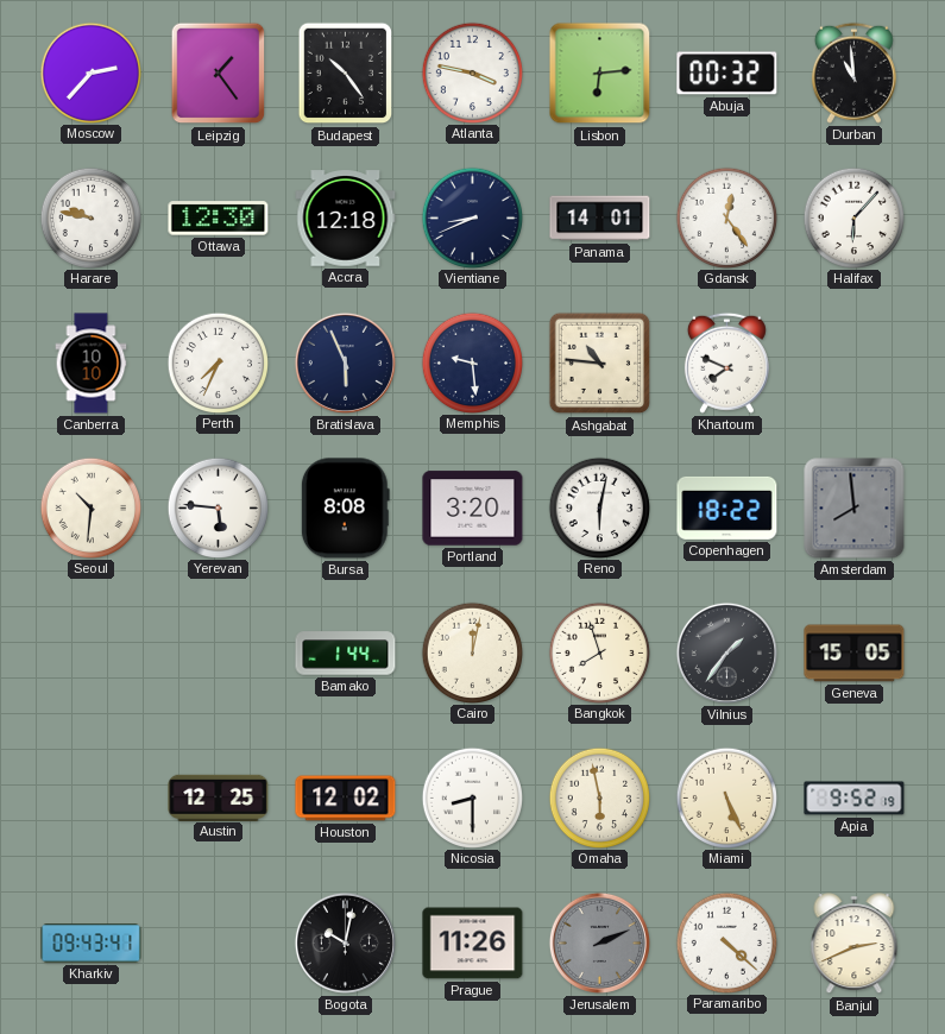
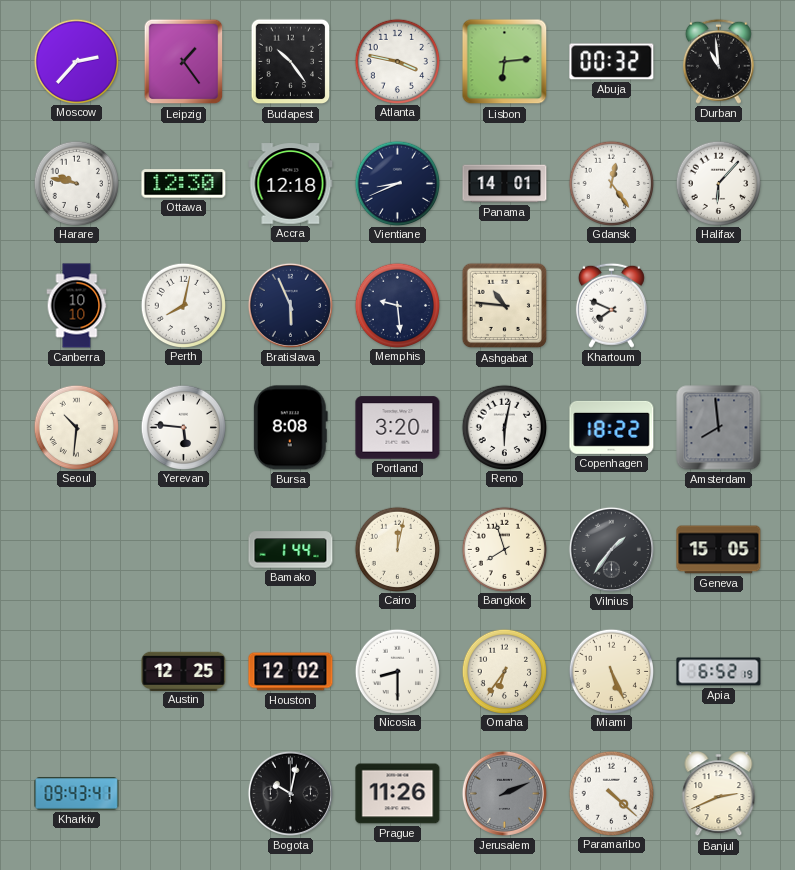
Perth: 7:34 -> 8:02 (183, 305)
Omaha: 5:58 -> 6:36 (504, 671)
Apia: 9:52 -> 6:52 (719, 672)
